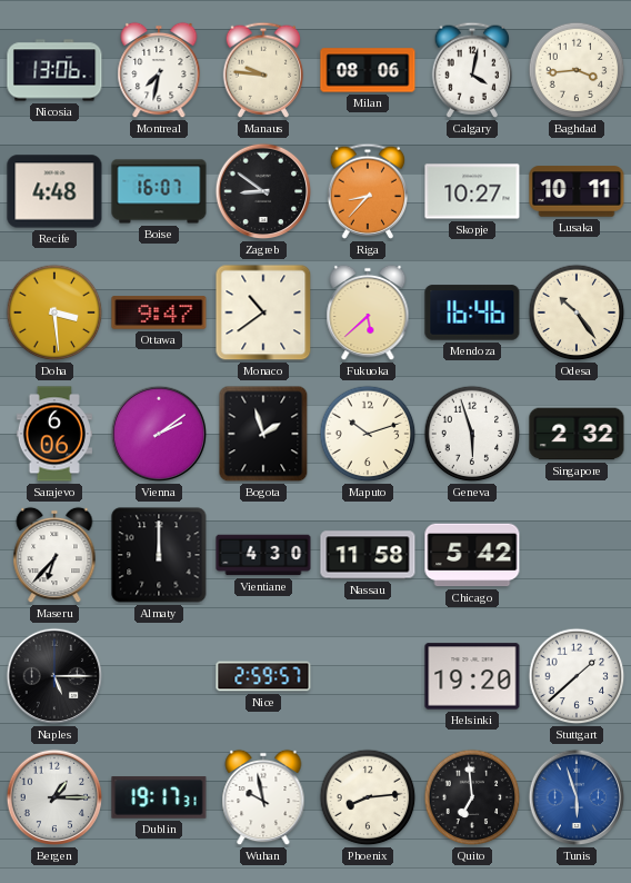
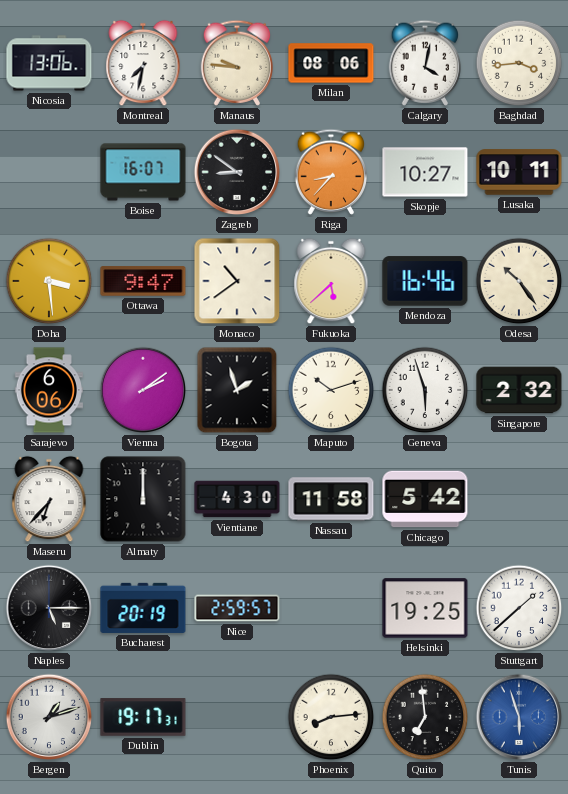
Recife: 4:48 -> none (54, 191)
Bucharest: none -> 20:19 (143, 608)
Helsinki: 19:20 -> 19:25 (425, 608)
Bergen: 1:15 -> 1:12 (49, 717)
Wuhan: 9:58 -> none (263, 797)
